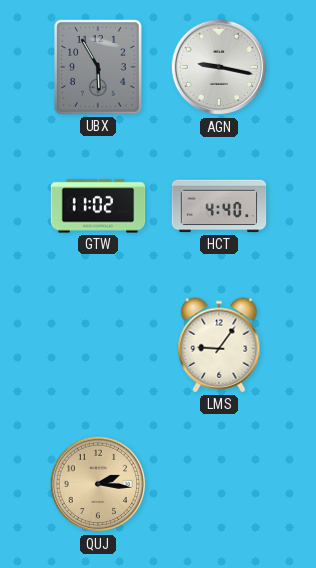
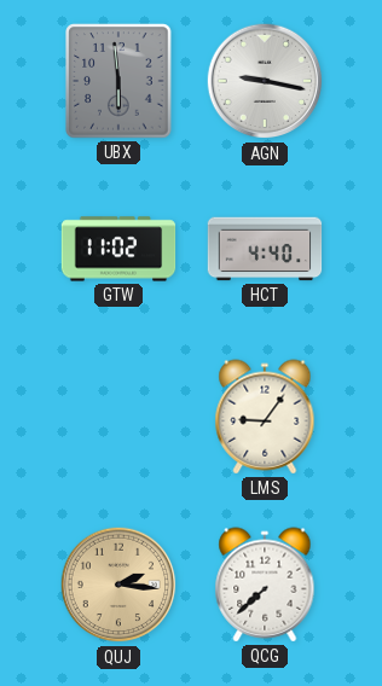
UBX: 5:55 -> 5:59 (118, 81)
QCG: none -> 7:38 (265, 585)
